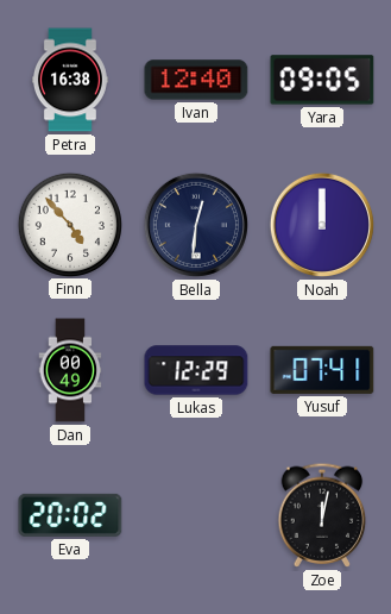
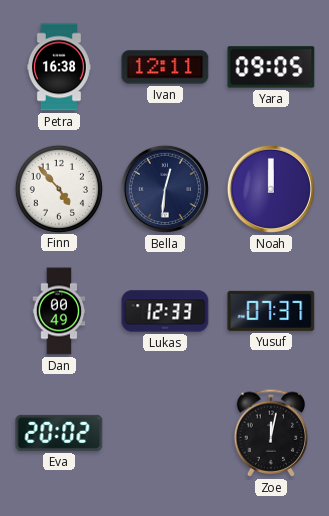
Ivan: 12:40 -> 12:11 (165, 67)
Lukas: 12:29 -> 12:33 (165, 311)
Yusuf: 07:41 -> 07:37 (271, 311)
